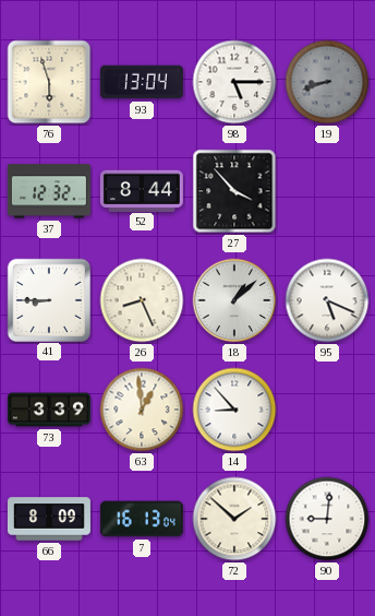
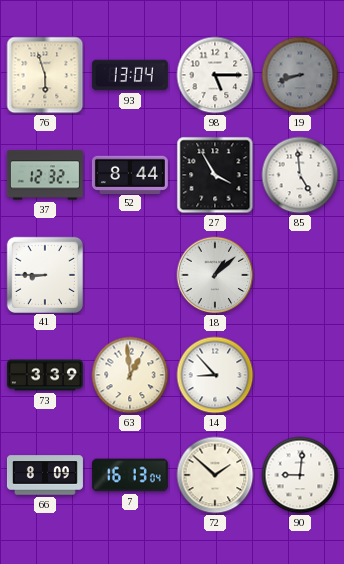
27: 3:53 -> 3:55 (215, 175)
85: none -> 4:59 (300, 175)
26: 8:26 -> none (142, 300)
95: 5:19 -> none (327, 300)
